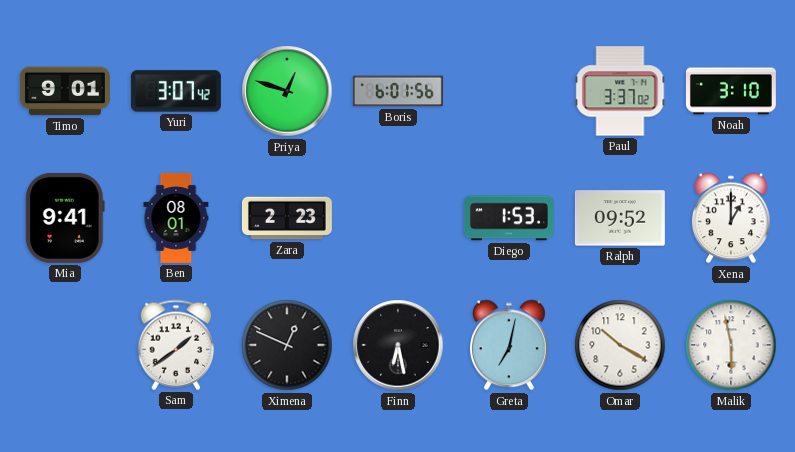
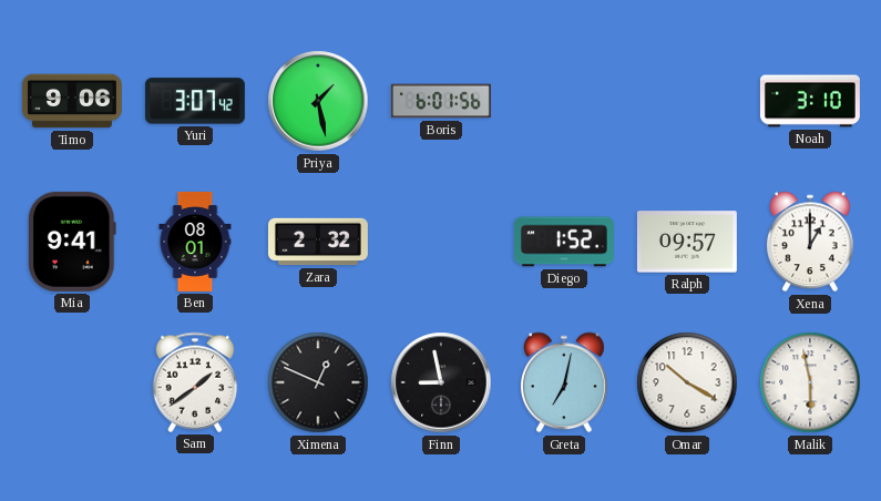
Timo: 9:01 -> 9:06 (72, 101)
Priya: 12:48 -> 1:28 (318, 101)
Paul: 3:37 -> none (620, 91)
Zara: 2:23 -> 2:32 (318, 242)
Diego: 1:53 -> 1:52 (564, 242)
Ralph: 09:52 -> 09:57 (687, 242)
Finn: 6:28 -> 8:58 (441, 382)
